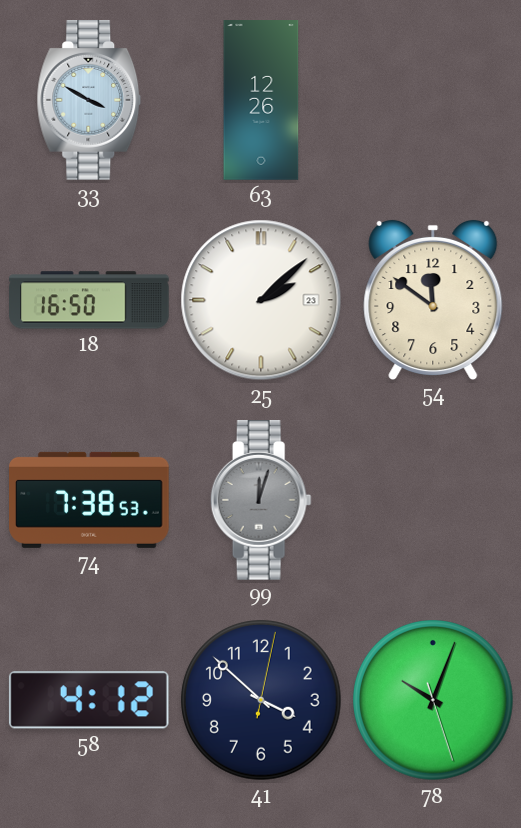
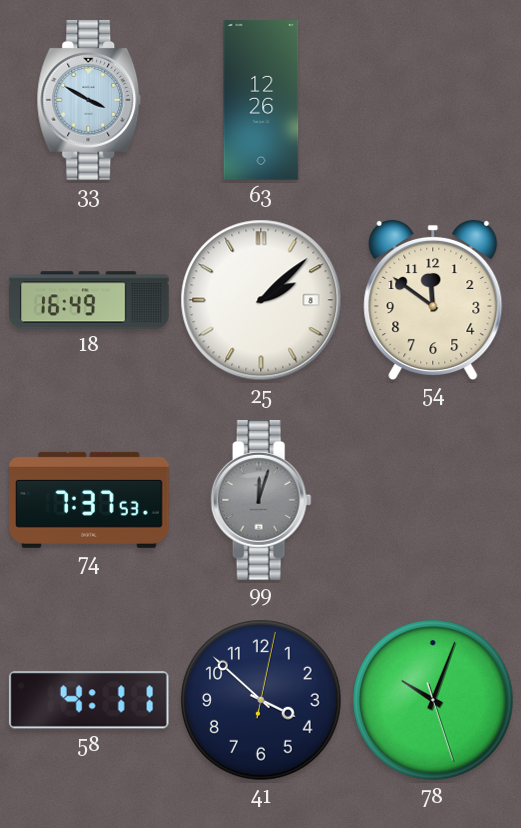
18: 16:50 -> 16:49 (89, 300)
25 date: 23 -> 8 (261, 300)
74: 7:38 -> 7:37 (89, 500)
58: 4:12 -> 4:11 (89, 701)
